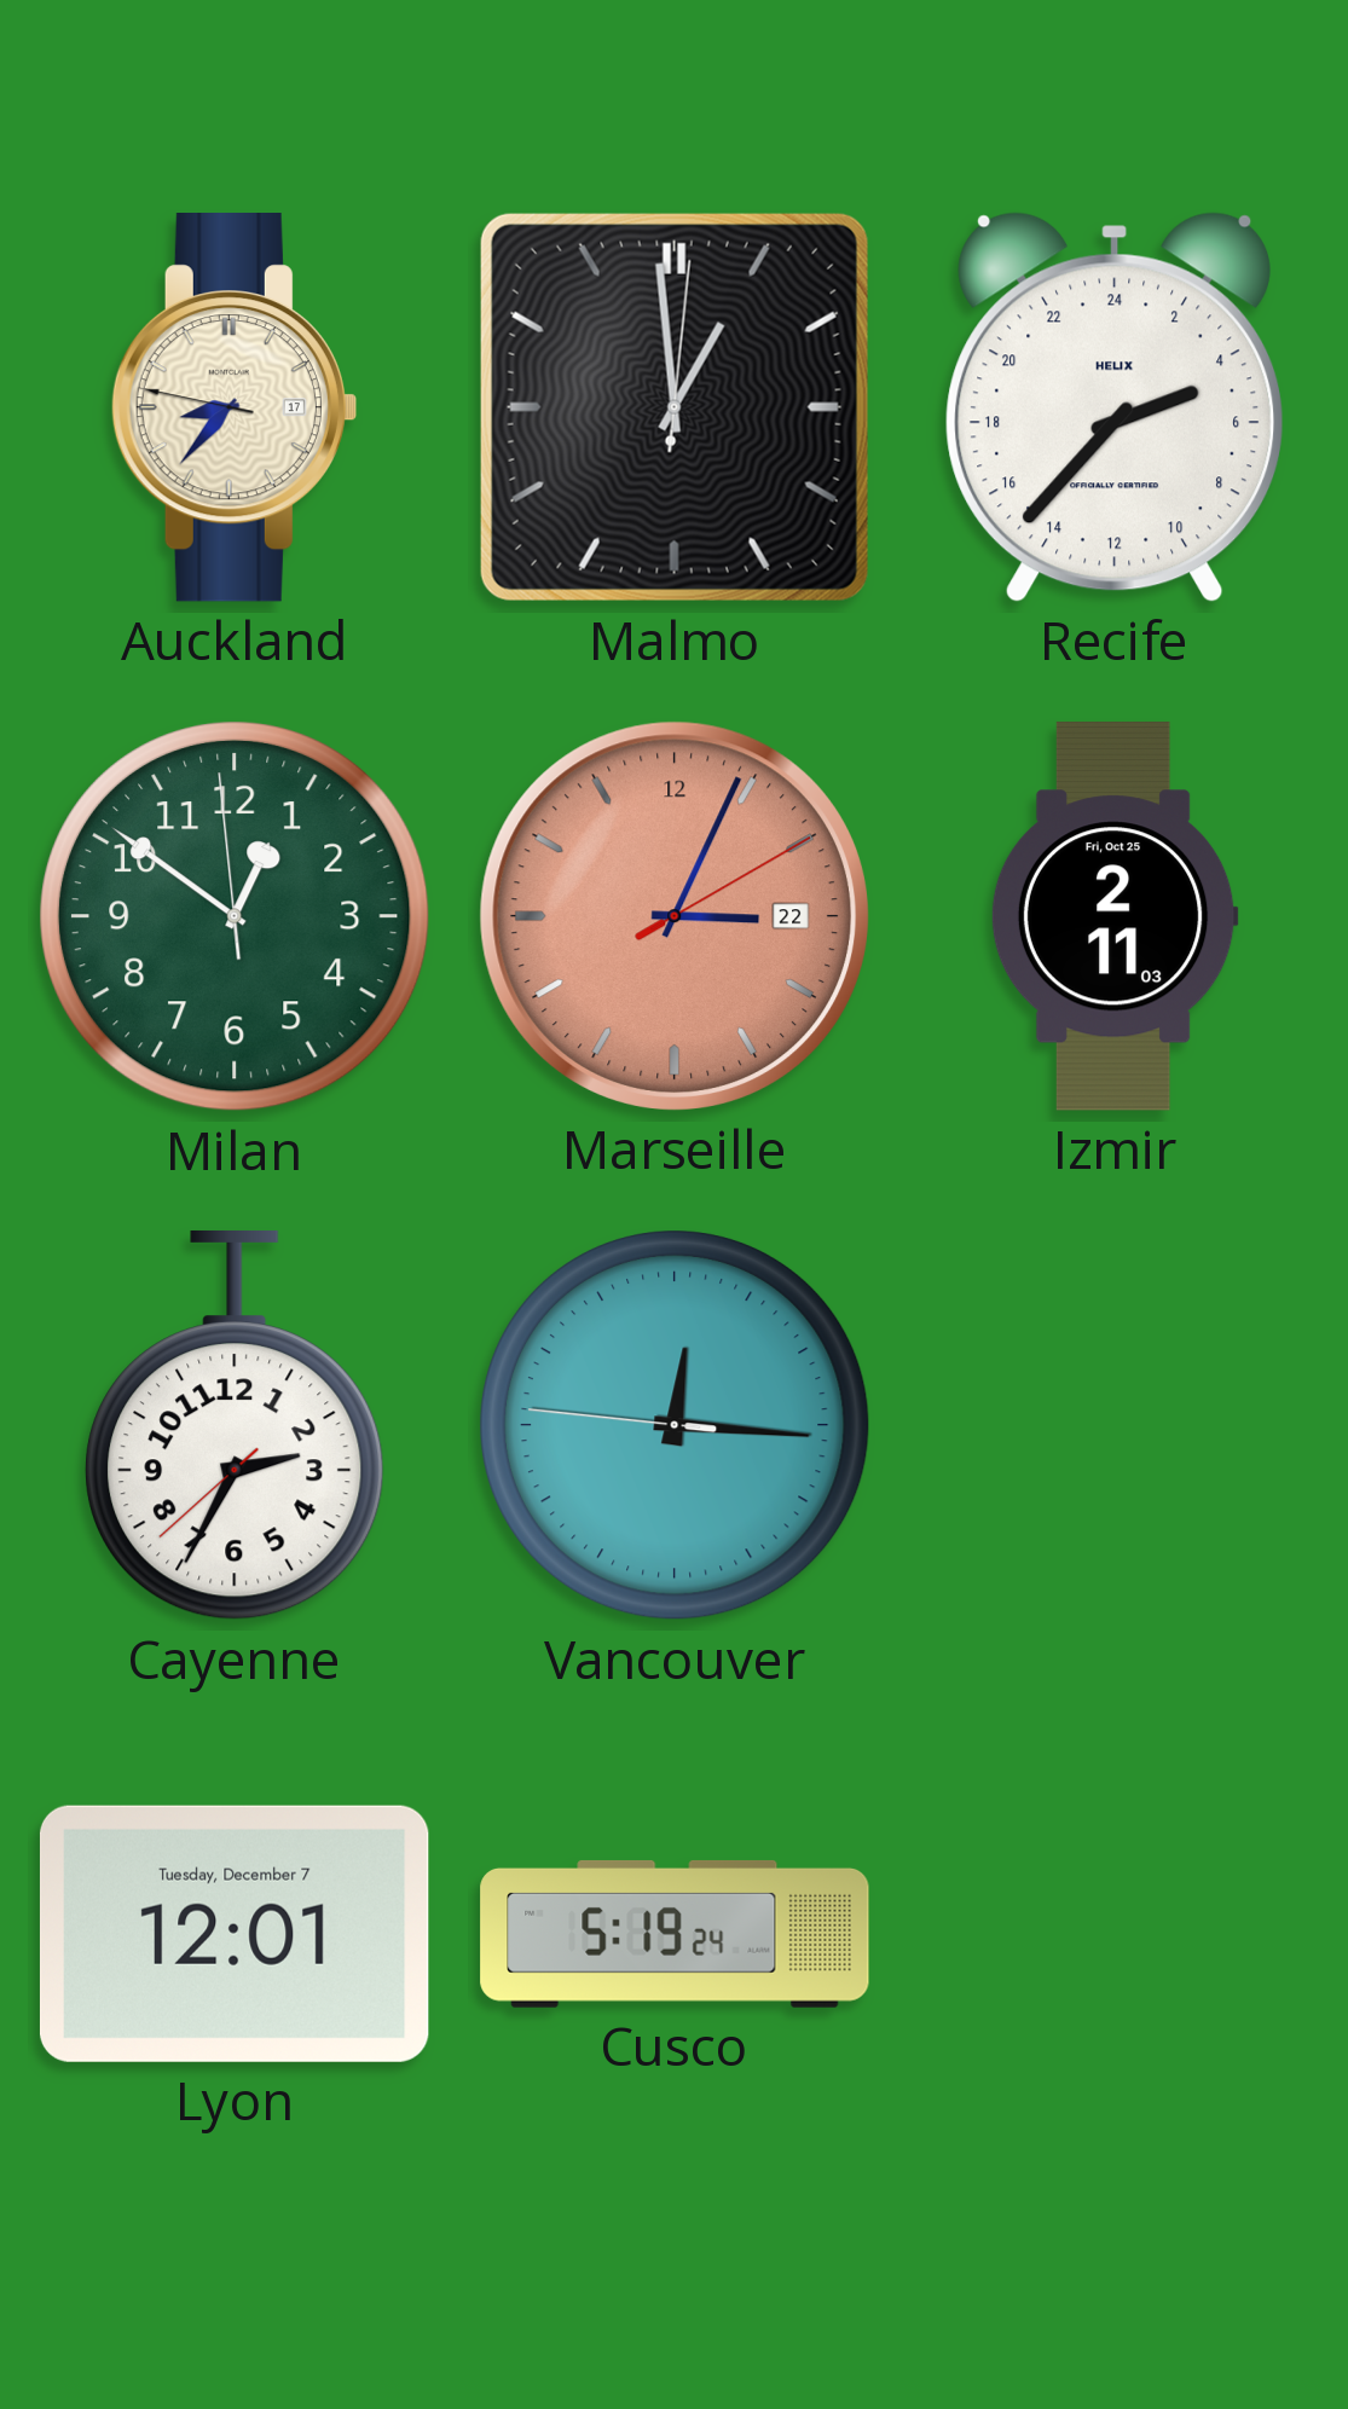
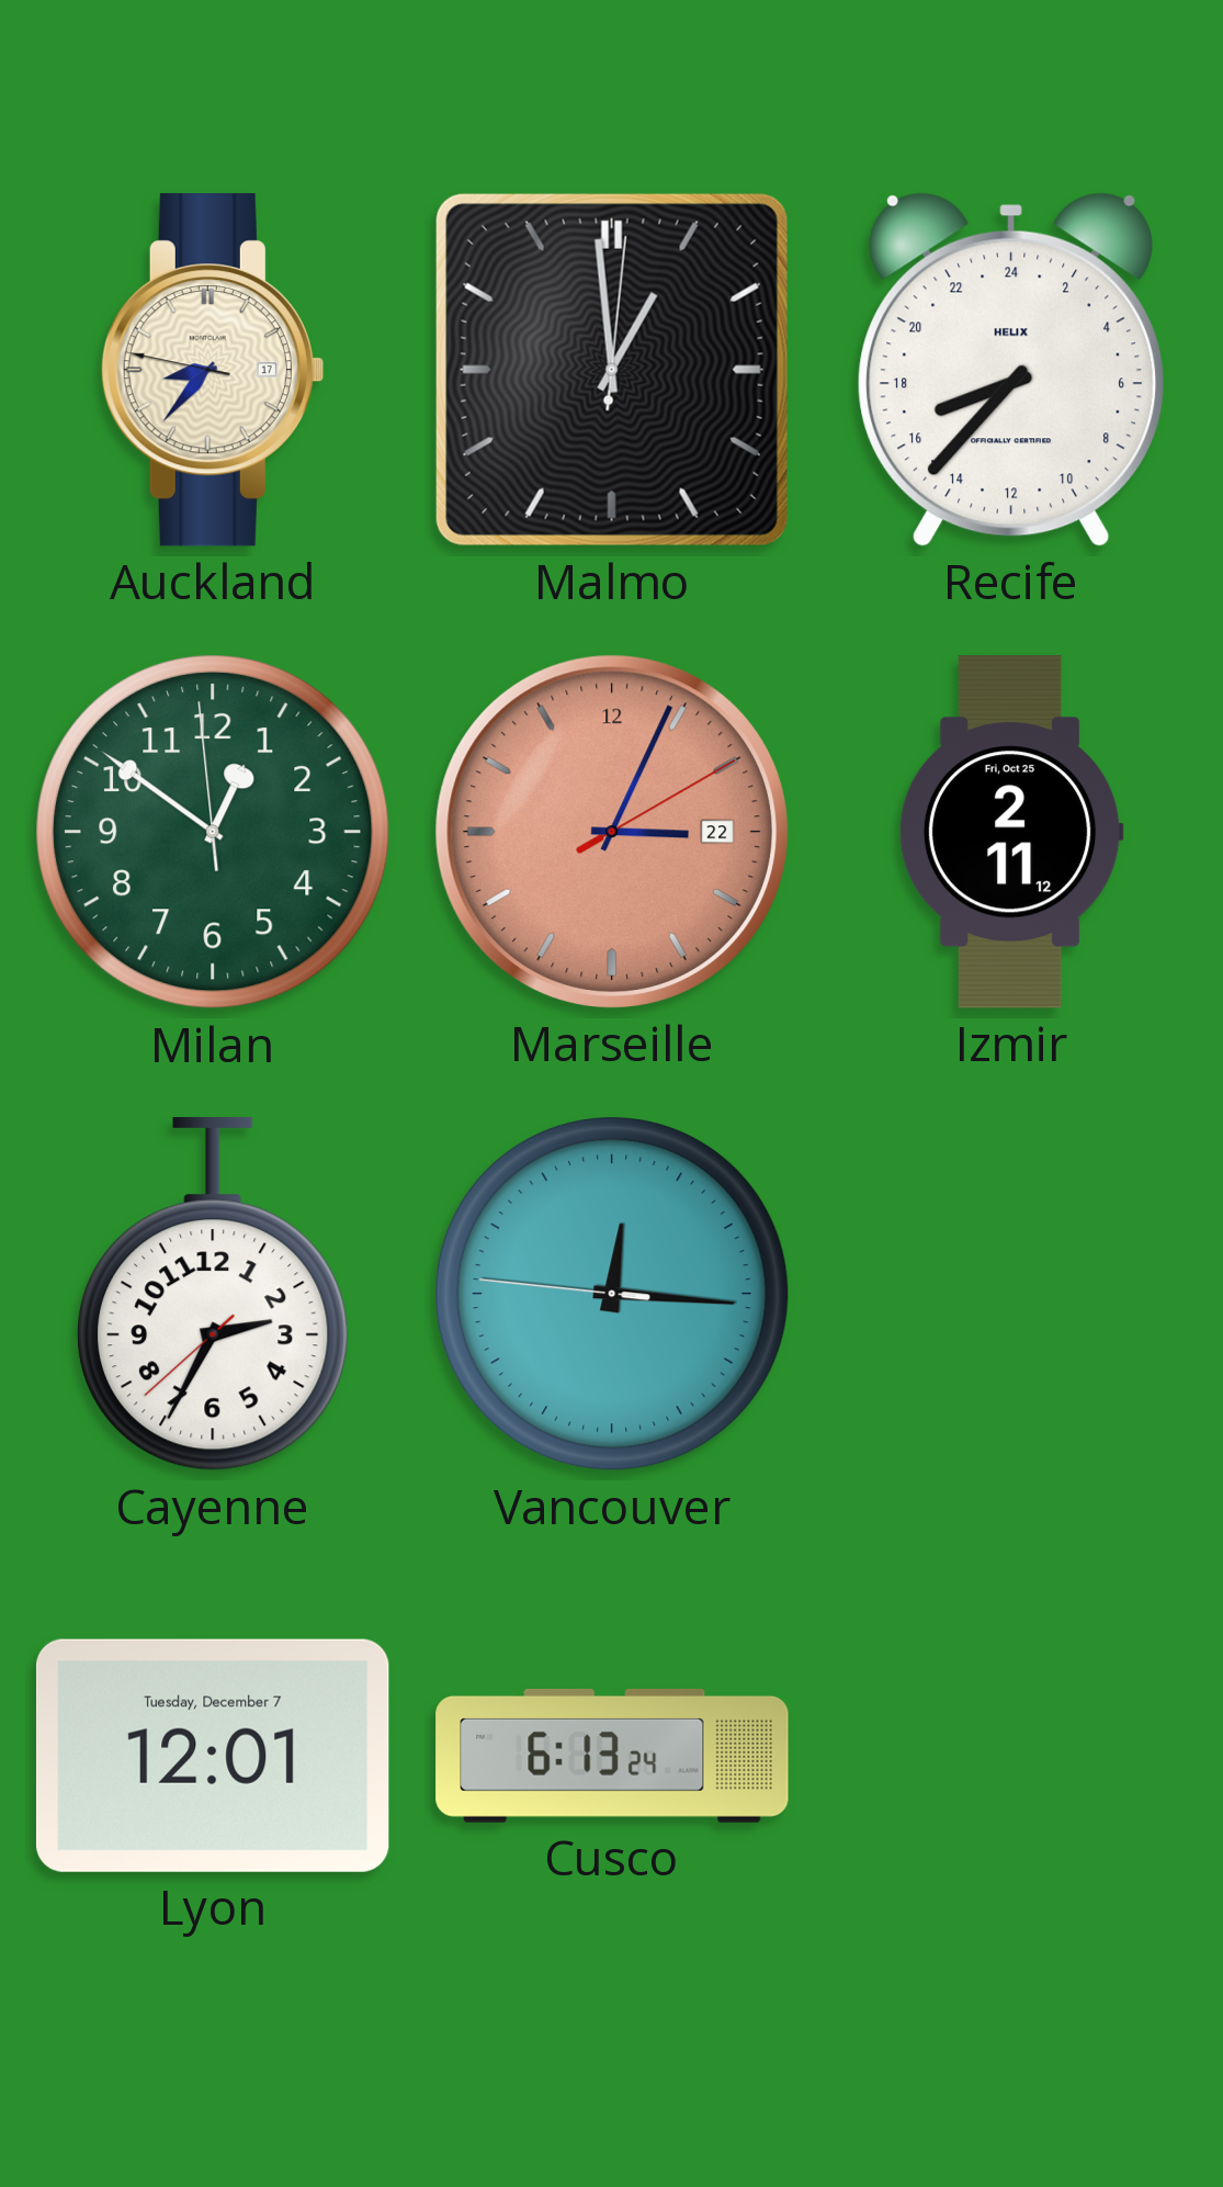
Recife: 4:37 -> 16:37 (1011, 370)
Izmir: 2:11:03 -> 2:11:12 (1011, 832)
Cusco: 5:19 -> 6:13 (612, 1756)
